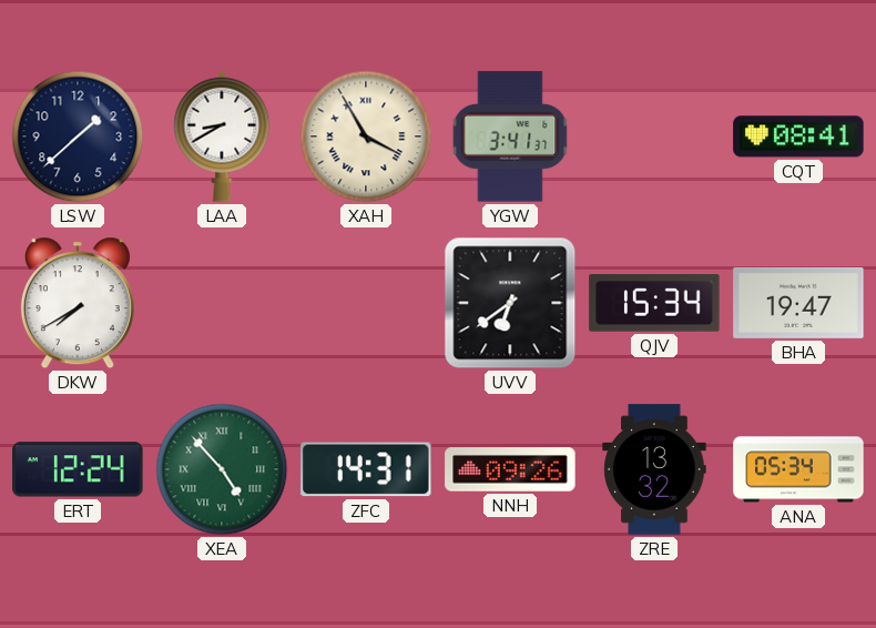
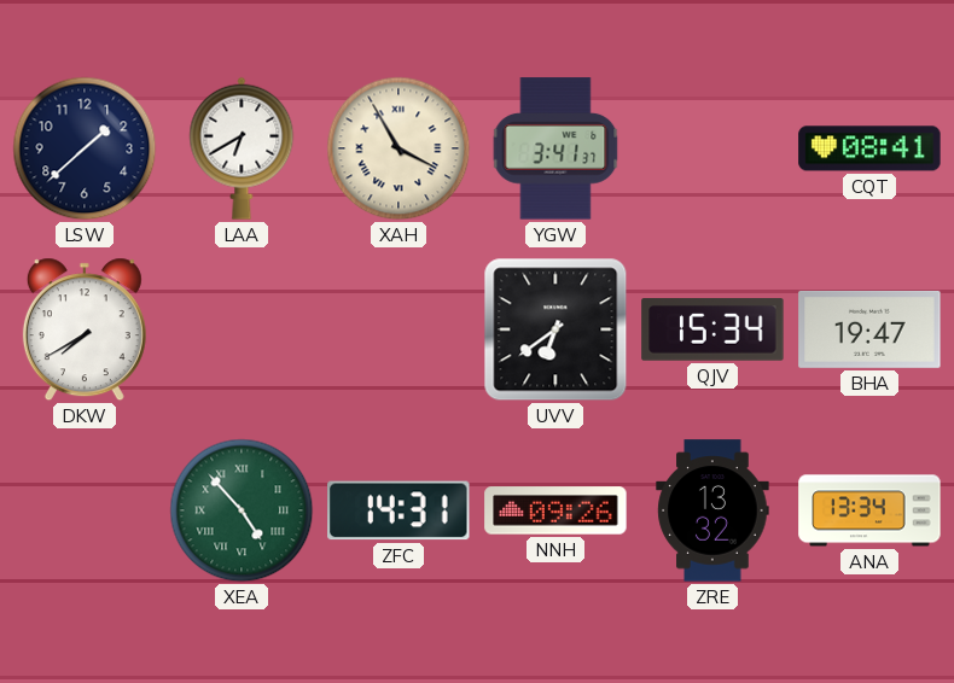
LAA: 8:40 -> 6:40 (242, 148)
ERT: 12:24 -> none (78, 469)
ANA: 05:34 -> 13:34 (869, 510)
